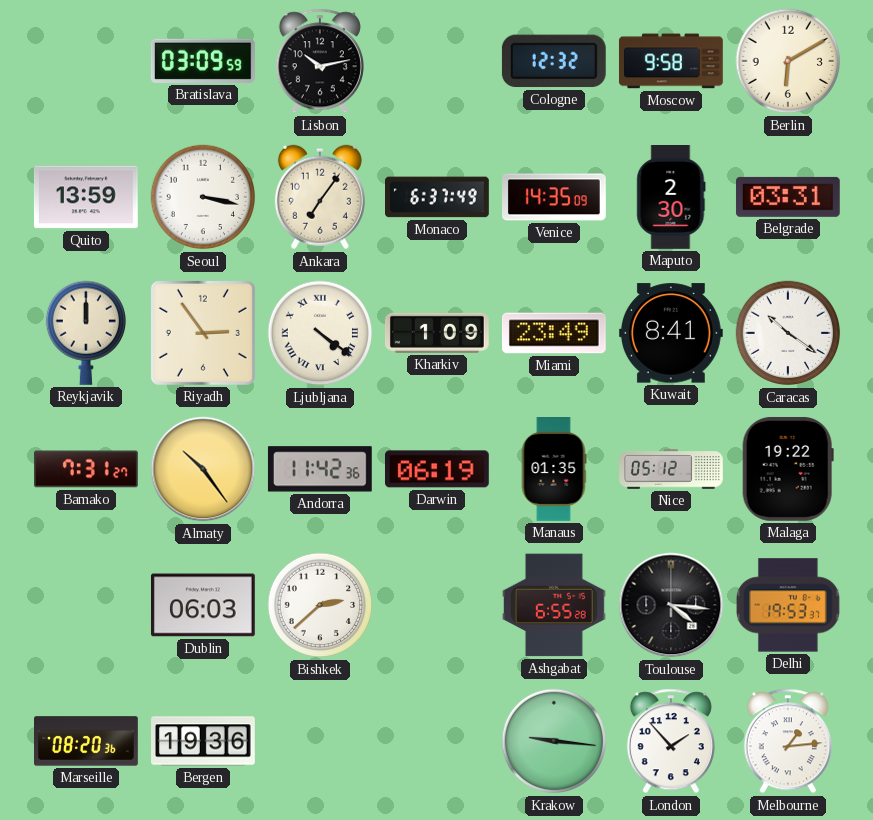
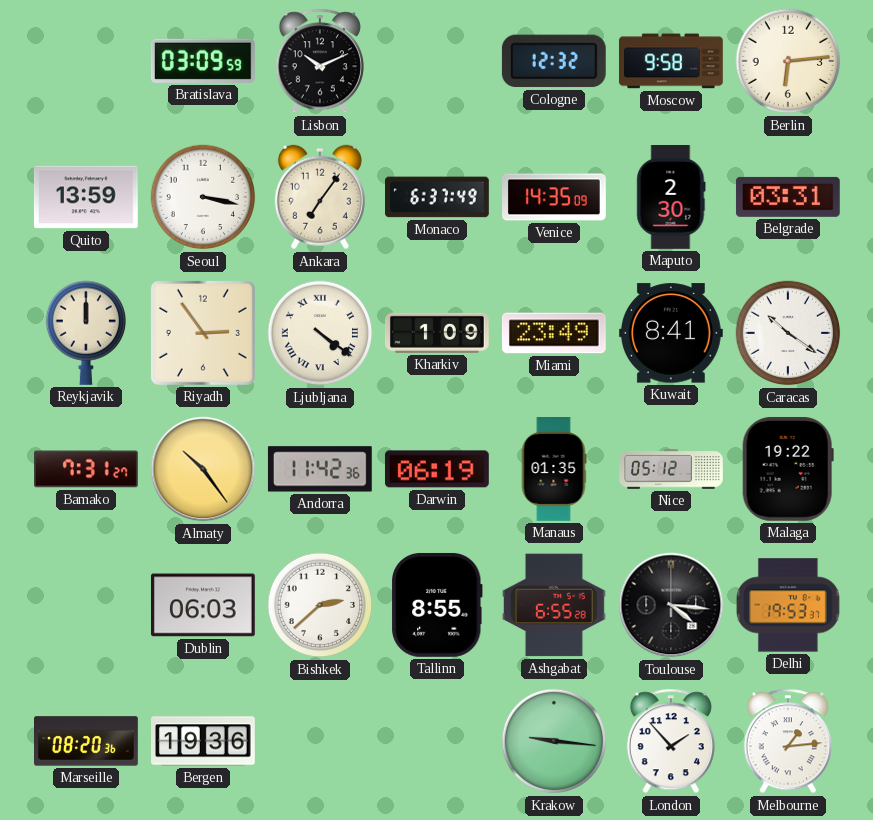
Lisbon: 10:13 -> 10:11 (320, 61)
Berlin: 6:10 -> 6:14 (788, 61)
Tallinn: none -> 8:55 (438, 605)
